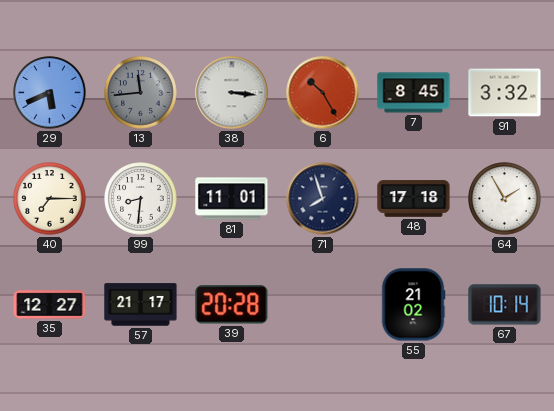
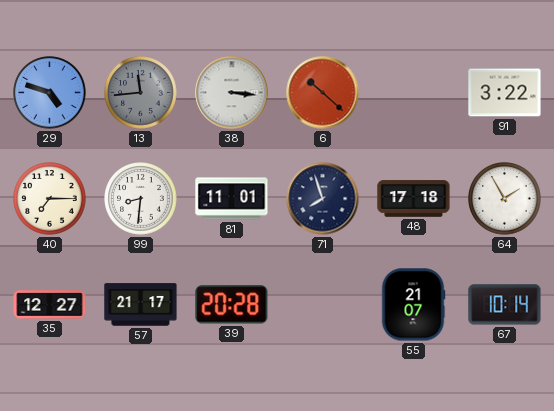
29: 5:41 -> 4:48 (50, 93)
6: 10:25 -> 10:22 (323, 93)
7: 8:45 -> none (414, 93)
91: 3:32 -> 3:22 (505, 93)
55: 21:02 -> 21:07 (413, 305)
